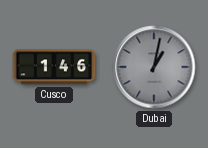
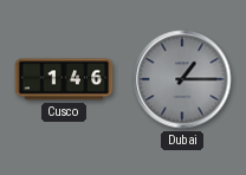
Dubai: 1:02 -> 1:15 (182, 79)
